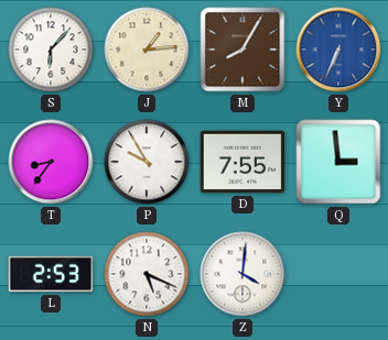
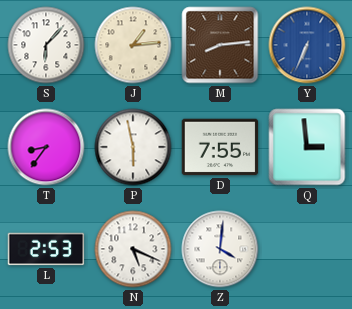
M: 8:05 -> 8:14 (220, 45)
P: 9:55 -> 5:58 (133, 147)
